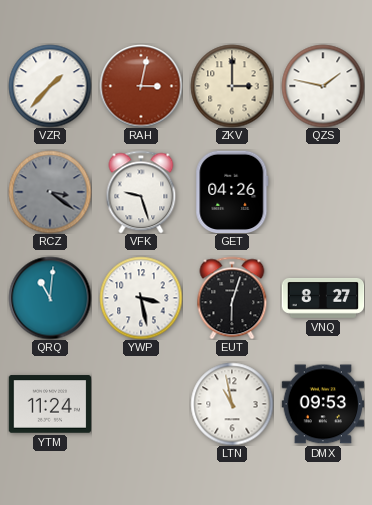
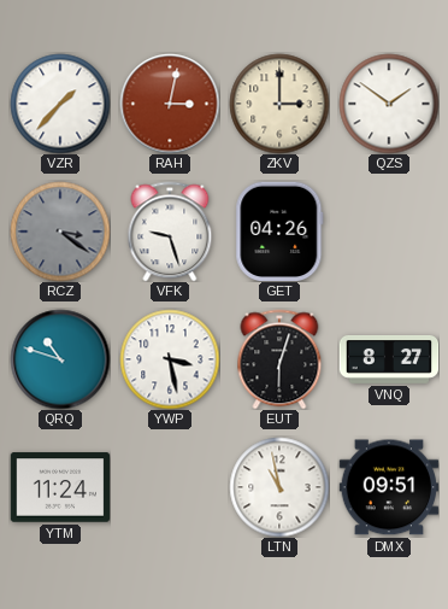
QZS: 1:47 -> 1:51 (389, 104)
QRQ: 11:01 -> 10:48 (60, 359)
DMX: 09:53 -> 09:51 (389, 487)
